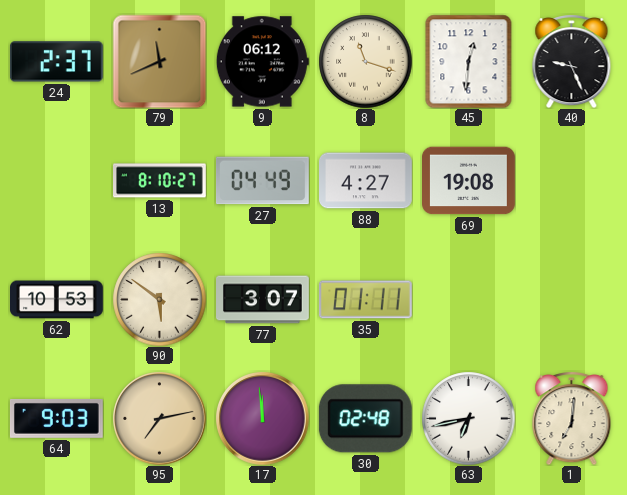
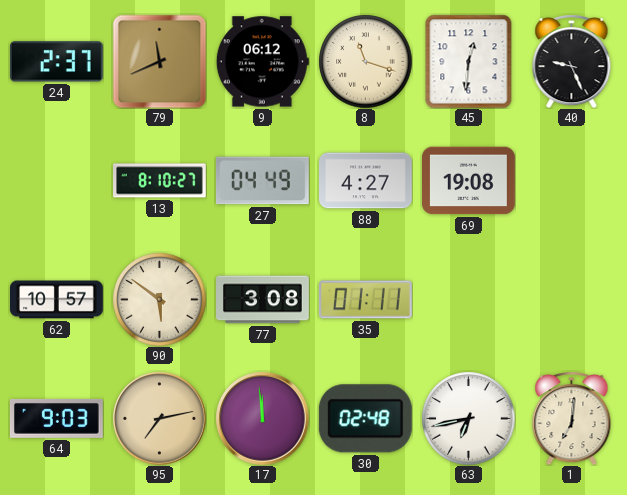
62: 10:53 -> 10:57 (57, 300)
77: 3:07 -> 3:08 (263, 300)
